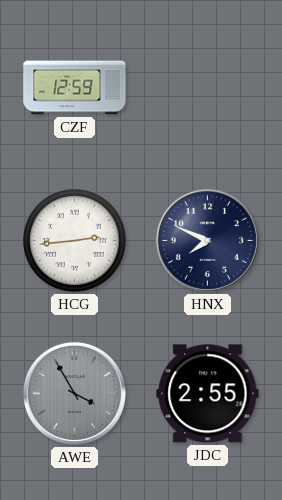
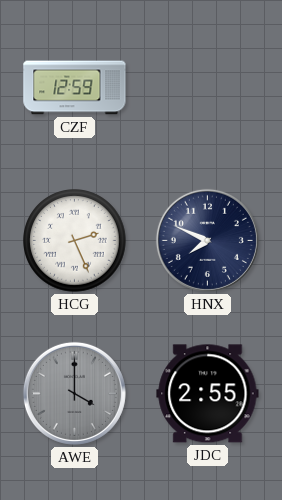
HCG: 2:44 -> 2:26 (75, 241)
AWE: 3:55 -> 4:00 (74, 393)
